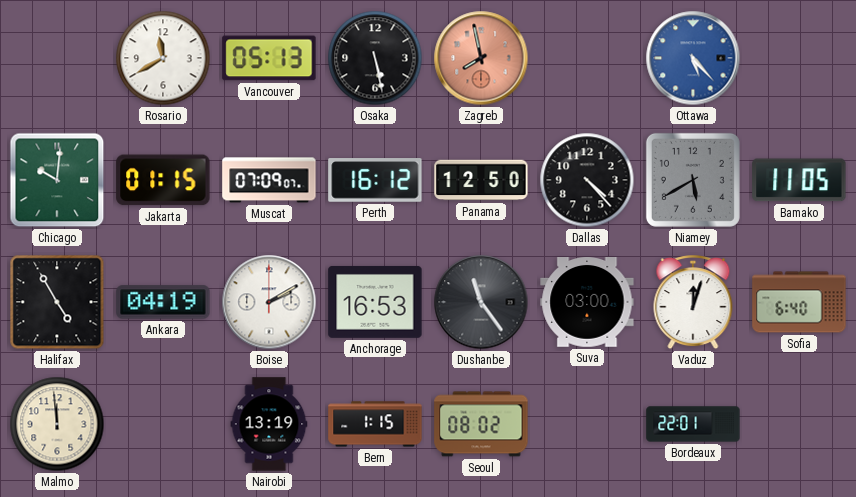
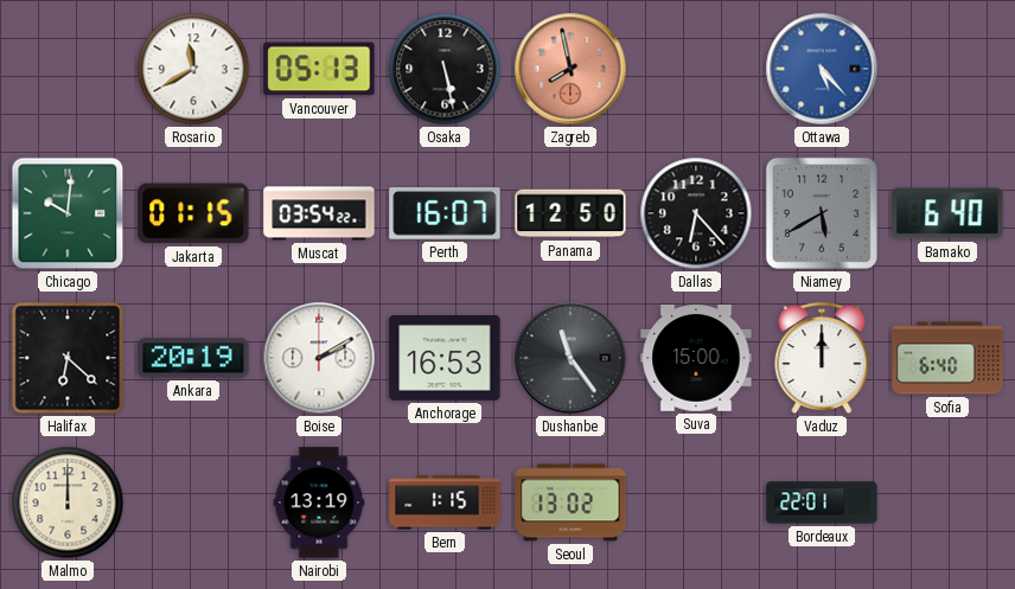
Muscat: 07:09 -> 03:54 (319, 213)
Perth: 16:12 -> 16:07 (445, 213)
Dallas: 4:23 -> 6:23 (696, 213)
Bamako: 11:05 -> 6:40 (947, 213)
Halifax: 4:55 -> 6:22 (68, 358)
Ankara: 04:19 -> 20:19 (193, 358)
Suva: 03:00 -> 15:00 (696, 359)
Vaduz: 12:03 -> 12:00 (822, 359)
Malmo: 11:59 -> 12:00 (68, 502)
Seoul: 08:02 -> 13:02 (570, 502)
